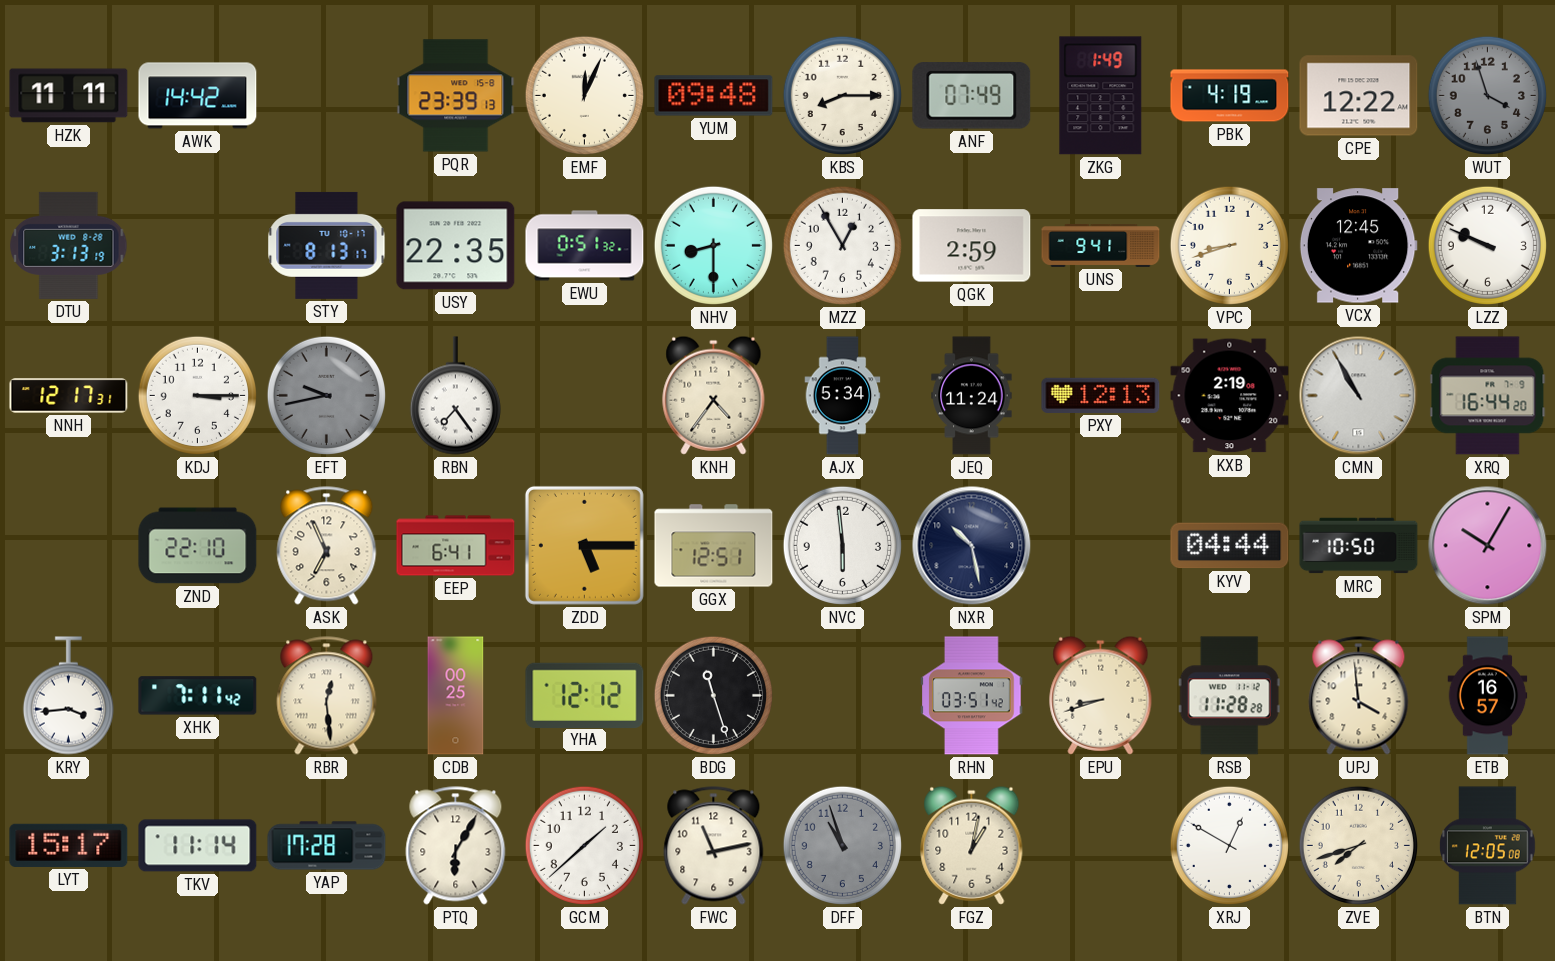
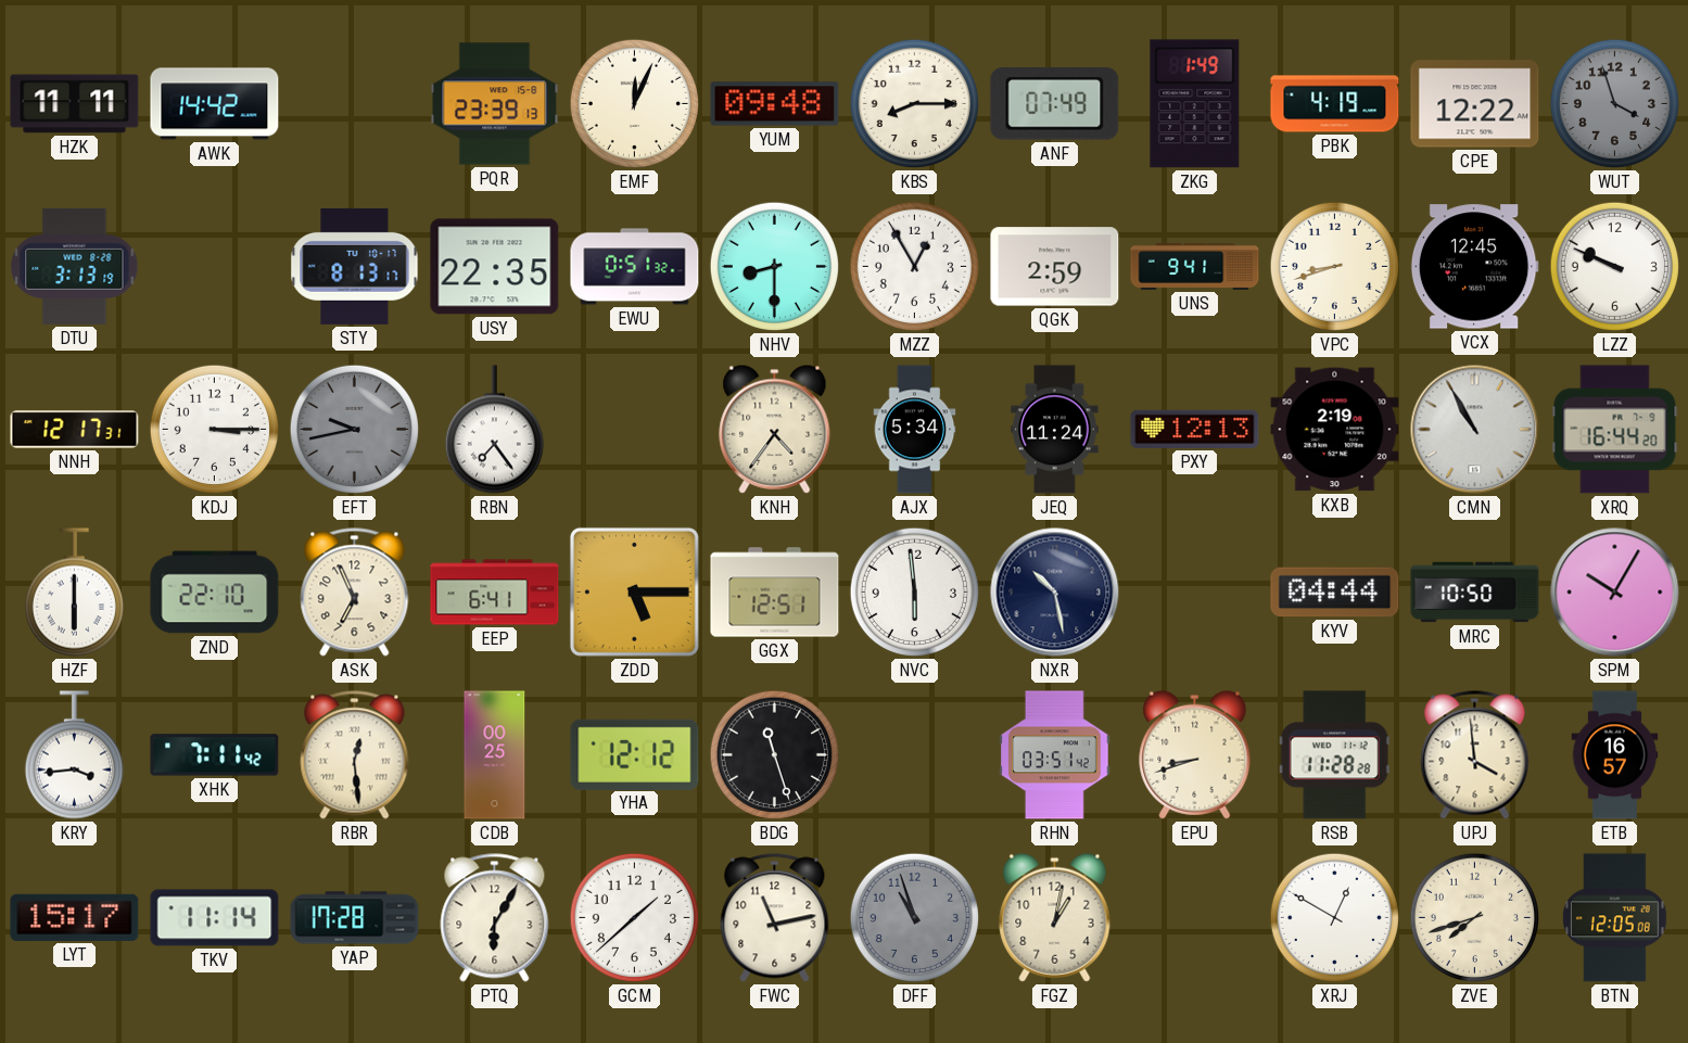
HZF: none -> 6:00 (74, 593)
